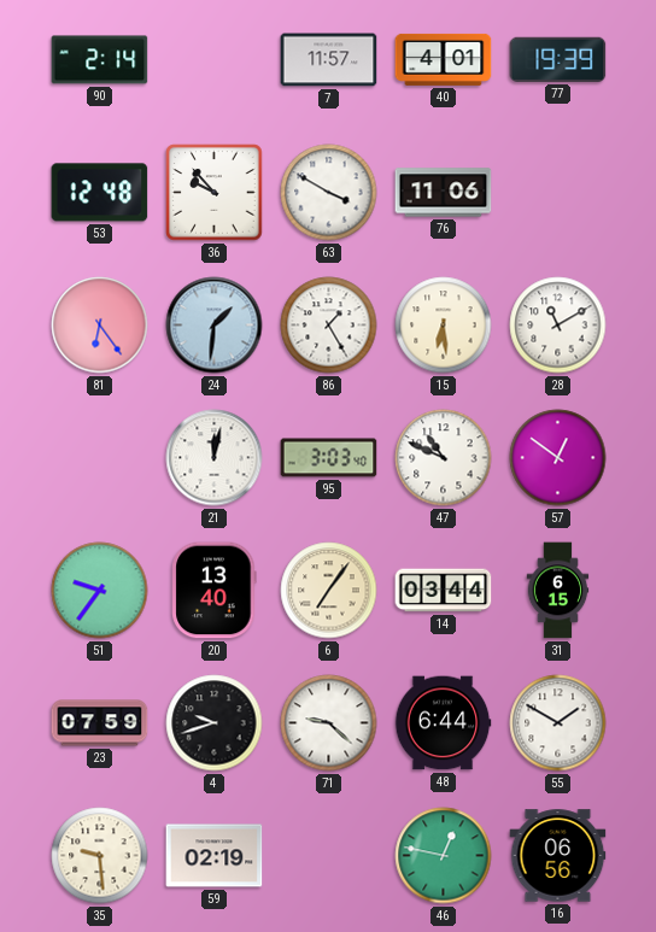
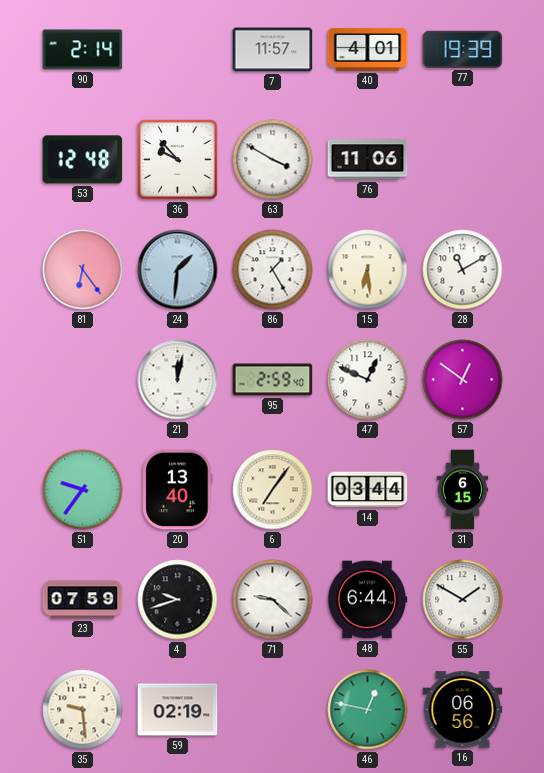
95: 3:03 -> 2:59 (273, 380)
47: 10:49 -> 12:49 (368, 380)
